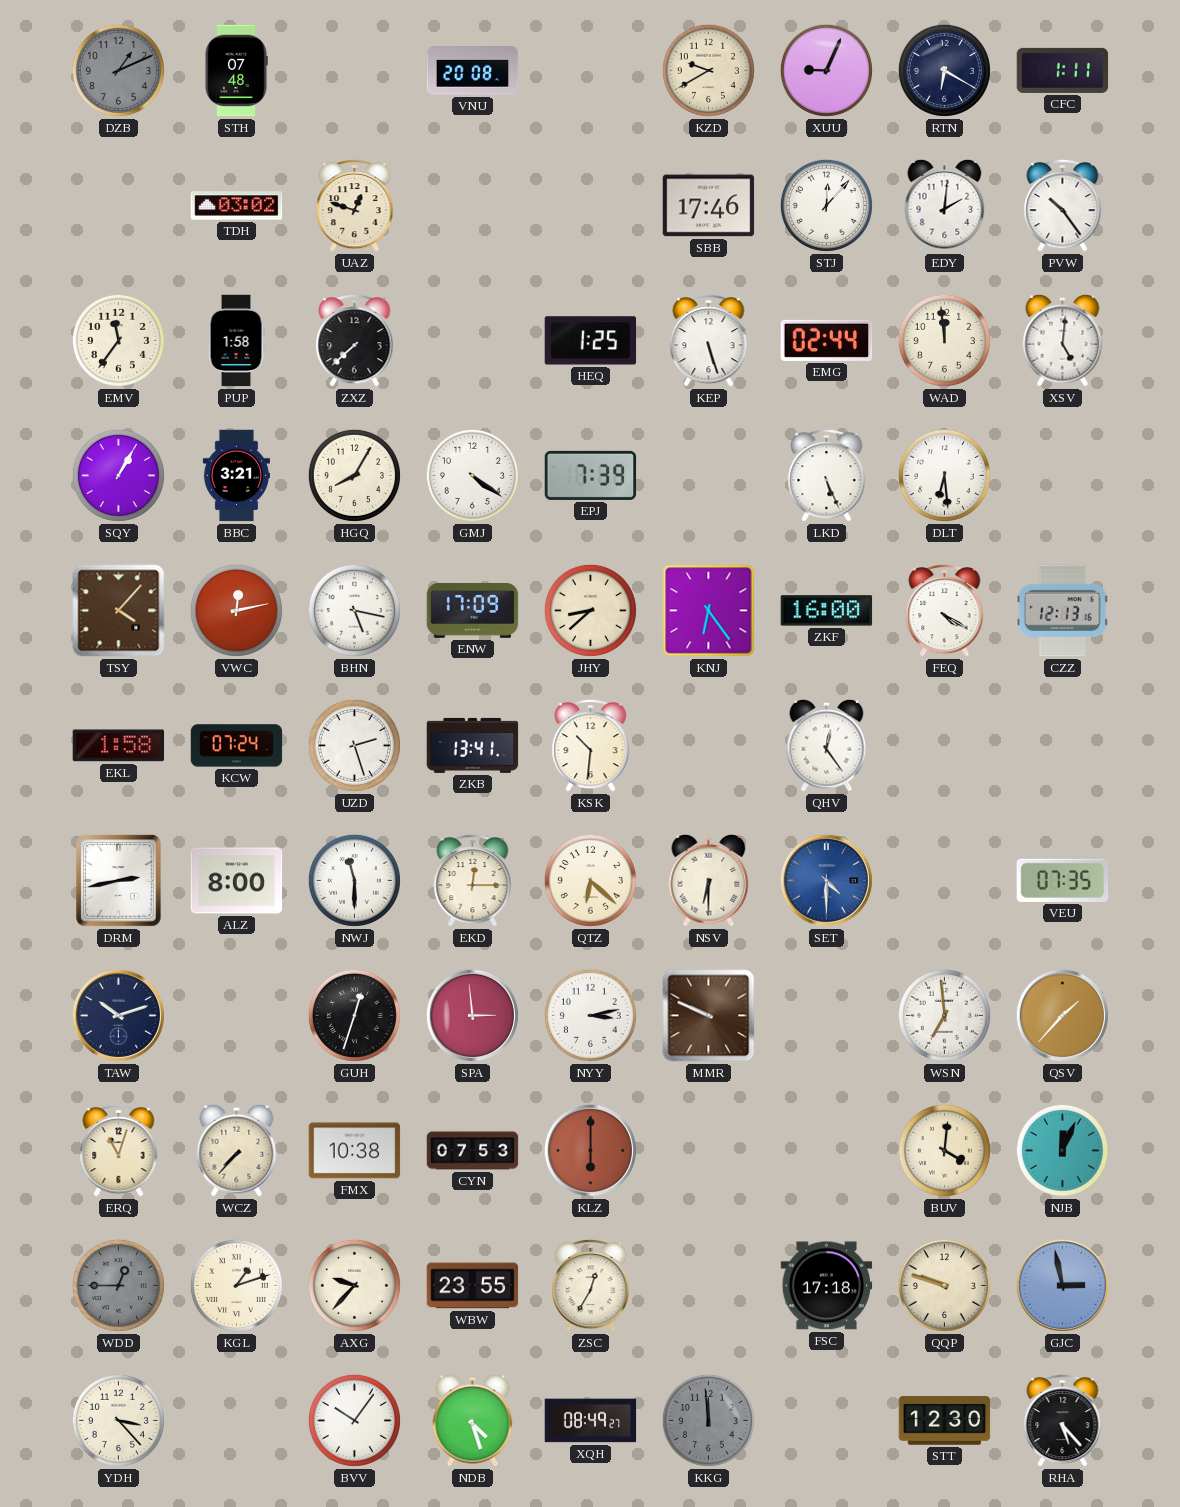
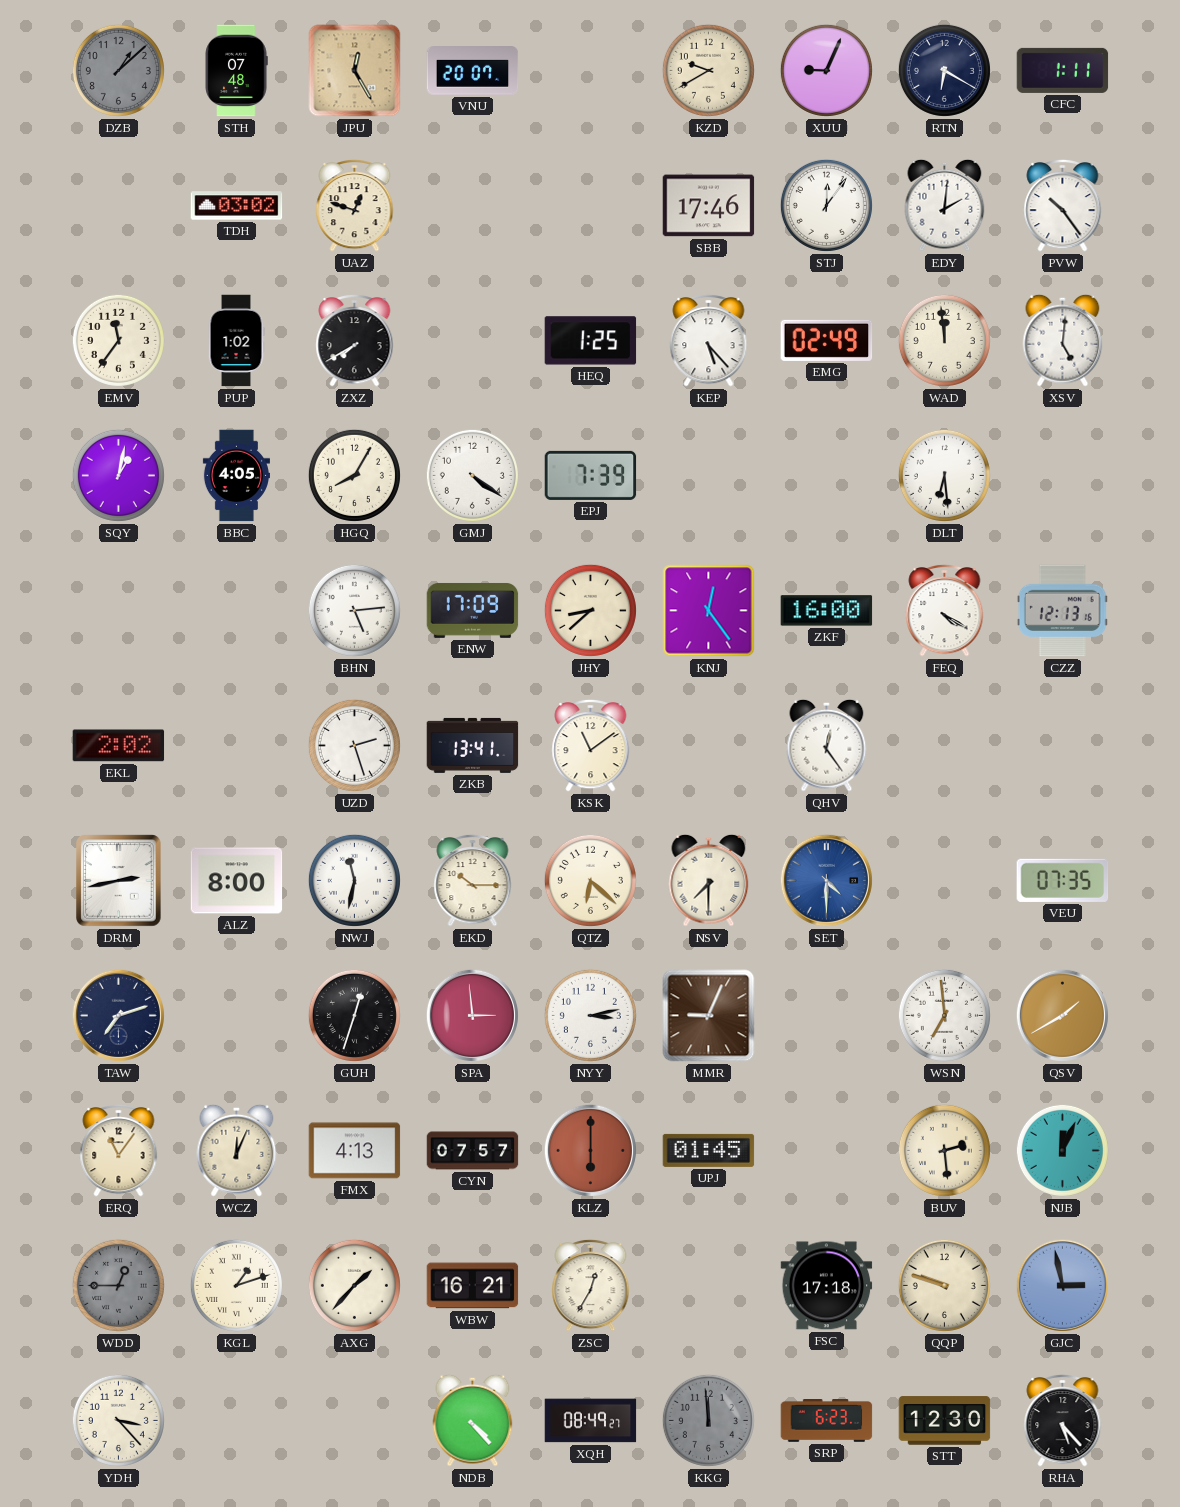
DZB: 1:11 -> 1:08 (118, 70)
JPU: none -> 12:25 (355, 71)
VNU: 20:08 -> 20:07 (473, 71)
STJ: 12:07 -> 12:06 (826, 205)
PUP: 1:58 -> 1:02 (236, 341)
ZXZ: 7:38 -> 7:40 (355, 340)
KEP: 5:27 -> 5:23 (709, 340)
EMG: 02:44 -> 02:49 (827, 340)
SQY: 1:05 -> 1:02 (118, 475)
BBC: 3:21 -> 4:05 (236, 476)
LKD: 5:26 -> none (827, 475)
TSY: 4:07 -> none (119, 611)
VWC: 12:13 -> none (236, 610)
BHN: 5:17 -> 5:14 (354, 610)
KNJ: 6:24 -> 12:24 (709, 611)
EKL: 1:58 -> 2:02 (119, 746)
KCW: 07:24 -> none (237, 746)
KSK: 10:31 -> 11:09 (591, 745)
NWJ: 11:30 -> 11:32 (354, 880)
EKD: 12:15 -> 10:15 (473, 880)
NSV: 6:30 -> 7:30 (709, 880)
TAW: 10:12 -> 7:12 (118, 1015)
MMR: 9:49 -> 9:04 (709, 1016)
QSV: 1:37 -> 1:40 (1062, 1015)
ERQ: 11:03 -> 11:06 (119, 1150)
WCZ: 7:37 -> 12:04 (237, 1150)
FMX: 10:38 -> 4:13 (355, 1151)
CYN: 07:53 -> 07:57 (473, 1151)
UPJ: none -> 01:45 (709, 1150)
BUV: 4:01 -> 2:29 (944, 1150)
AXG: 9:37 -> 1:37 (354, 1285)
WBW: 23:55 -> 16:21 (473, 1286)
BVV: 10:06 -> none (354, 1420)
NDB: 4:27 -> 4:23 (473, 1420)
SRP: none -> 6:23 (827, 1421)
